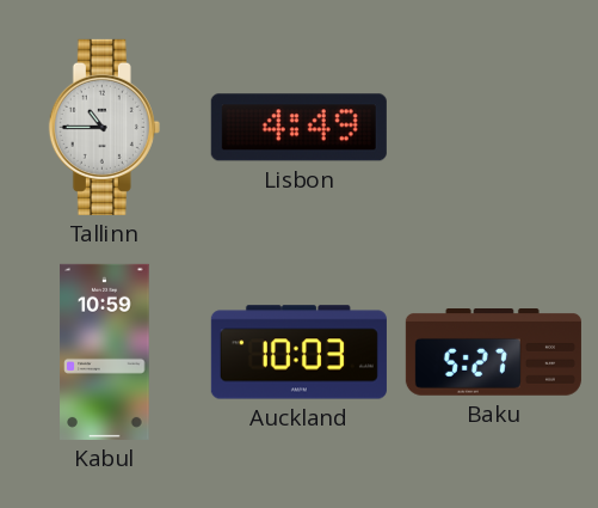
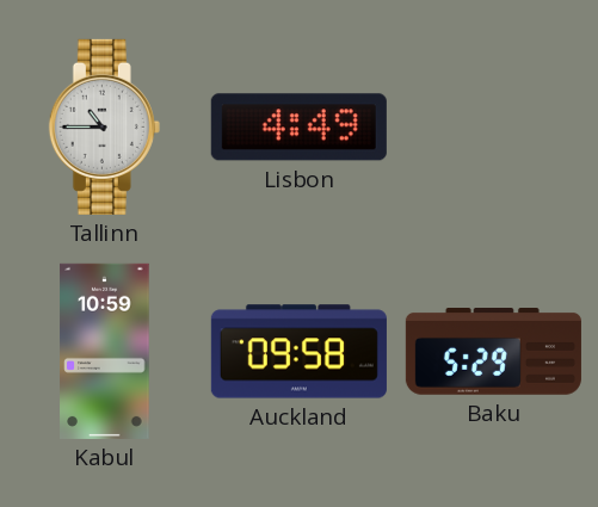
Auckland: 10:03 -> 09:58 (298, 352)
Baku: 5:27 -> 5:29 (493, 352)
